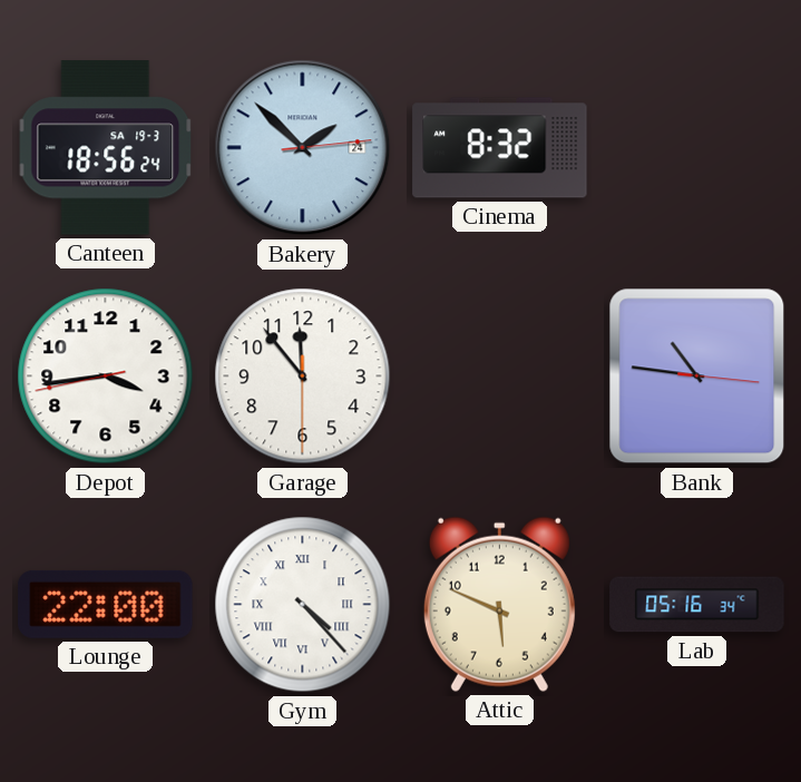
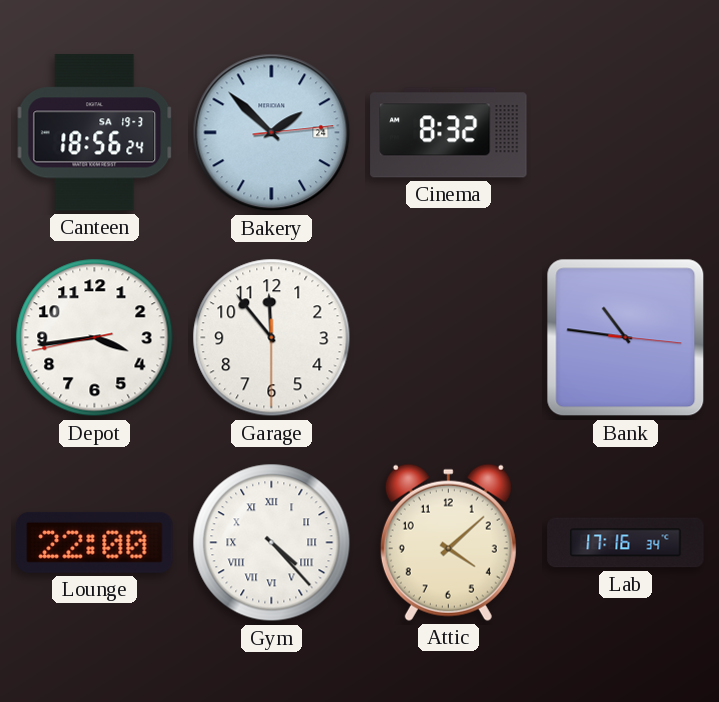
Attic: 5:49 -> 4:08 (448, 542)
Lab: 05:16 -> 17:16 (626, 543)
